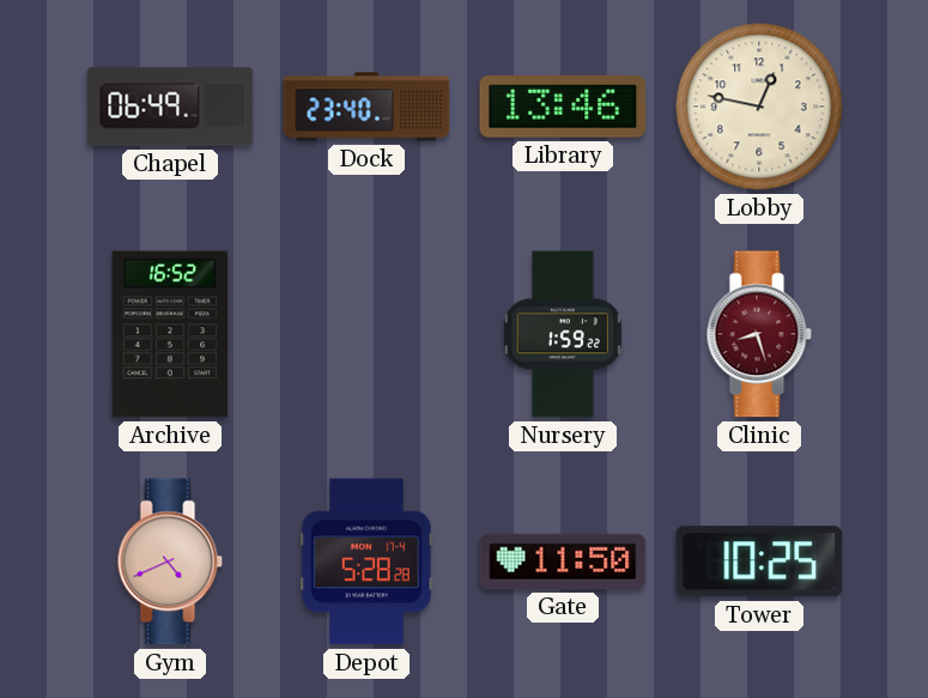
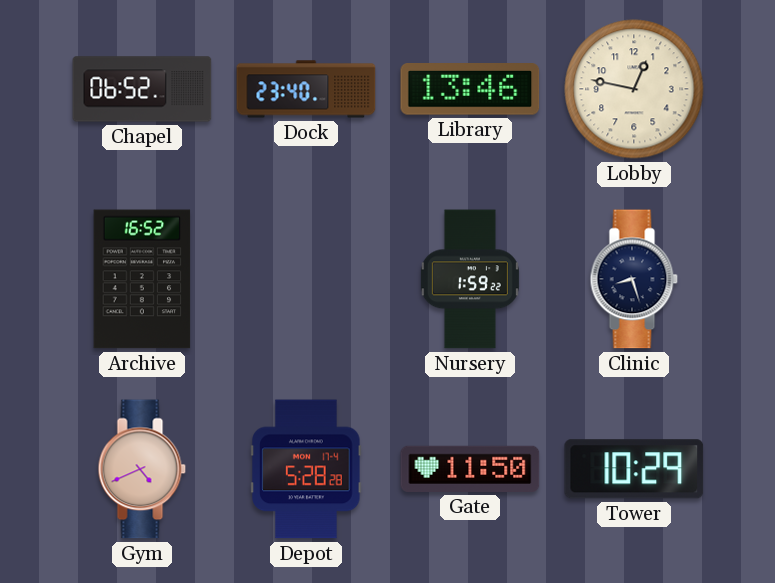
Chapel: 06:49 -> 06:52 (142, 89)
Clinic dial: burgundy -> navy (634, 279)
Tower: 10:25 -> 10:29 (634, 469)
